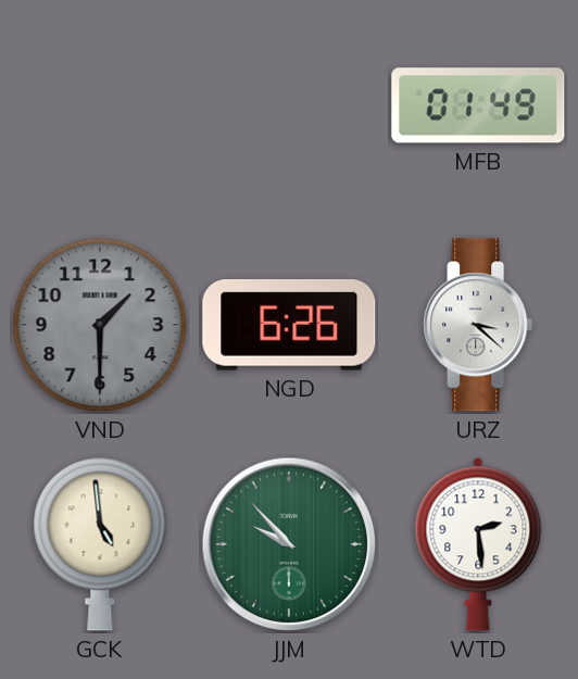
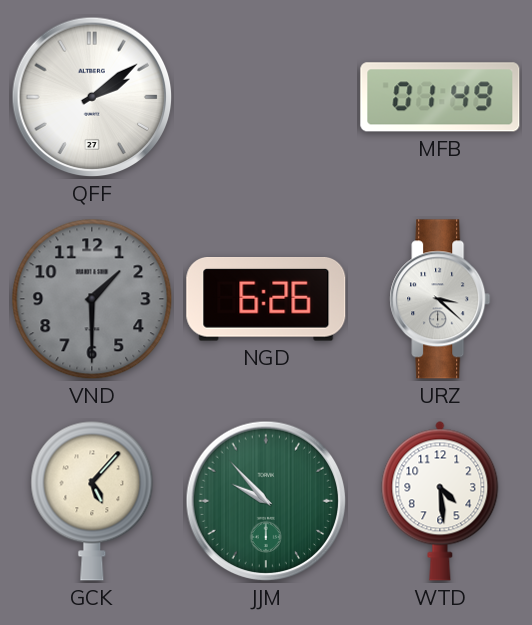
QFF: none -> 2:09 (92, 97)
GCK: 4:59 -> 5:07 (92, 501)
WTD: 2:29 -> 4:29 (440, 501)
